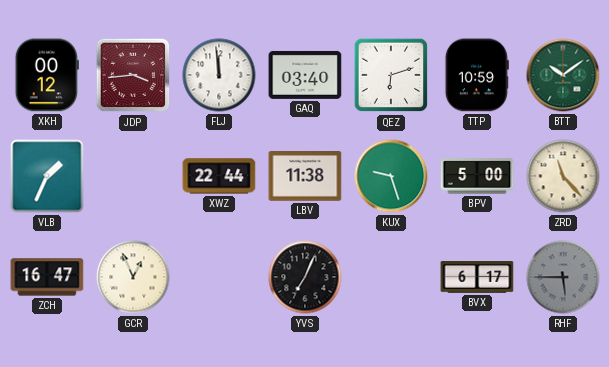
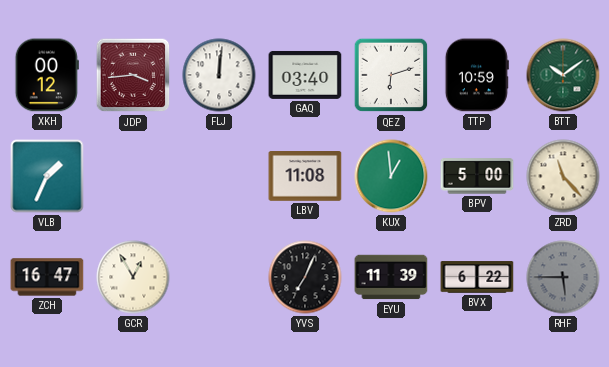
FLJ: 11:59 -> 12:01 (219, 75)
XWZ: 22:44 -> none (219, 176)
LBV: 11:38 -> 11:08 (305, 177)
KUX: 9:27 -> 12:59 (391, 176)
GCR: 12:56 -> 12:55 (133, 277)
EYU: none -> 11:39 (391, 277)
BVX: 6:17 -> 6:22 (477, 277)
